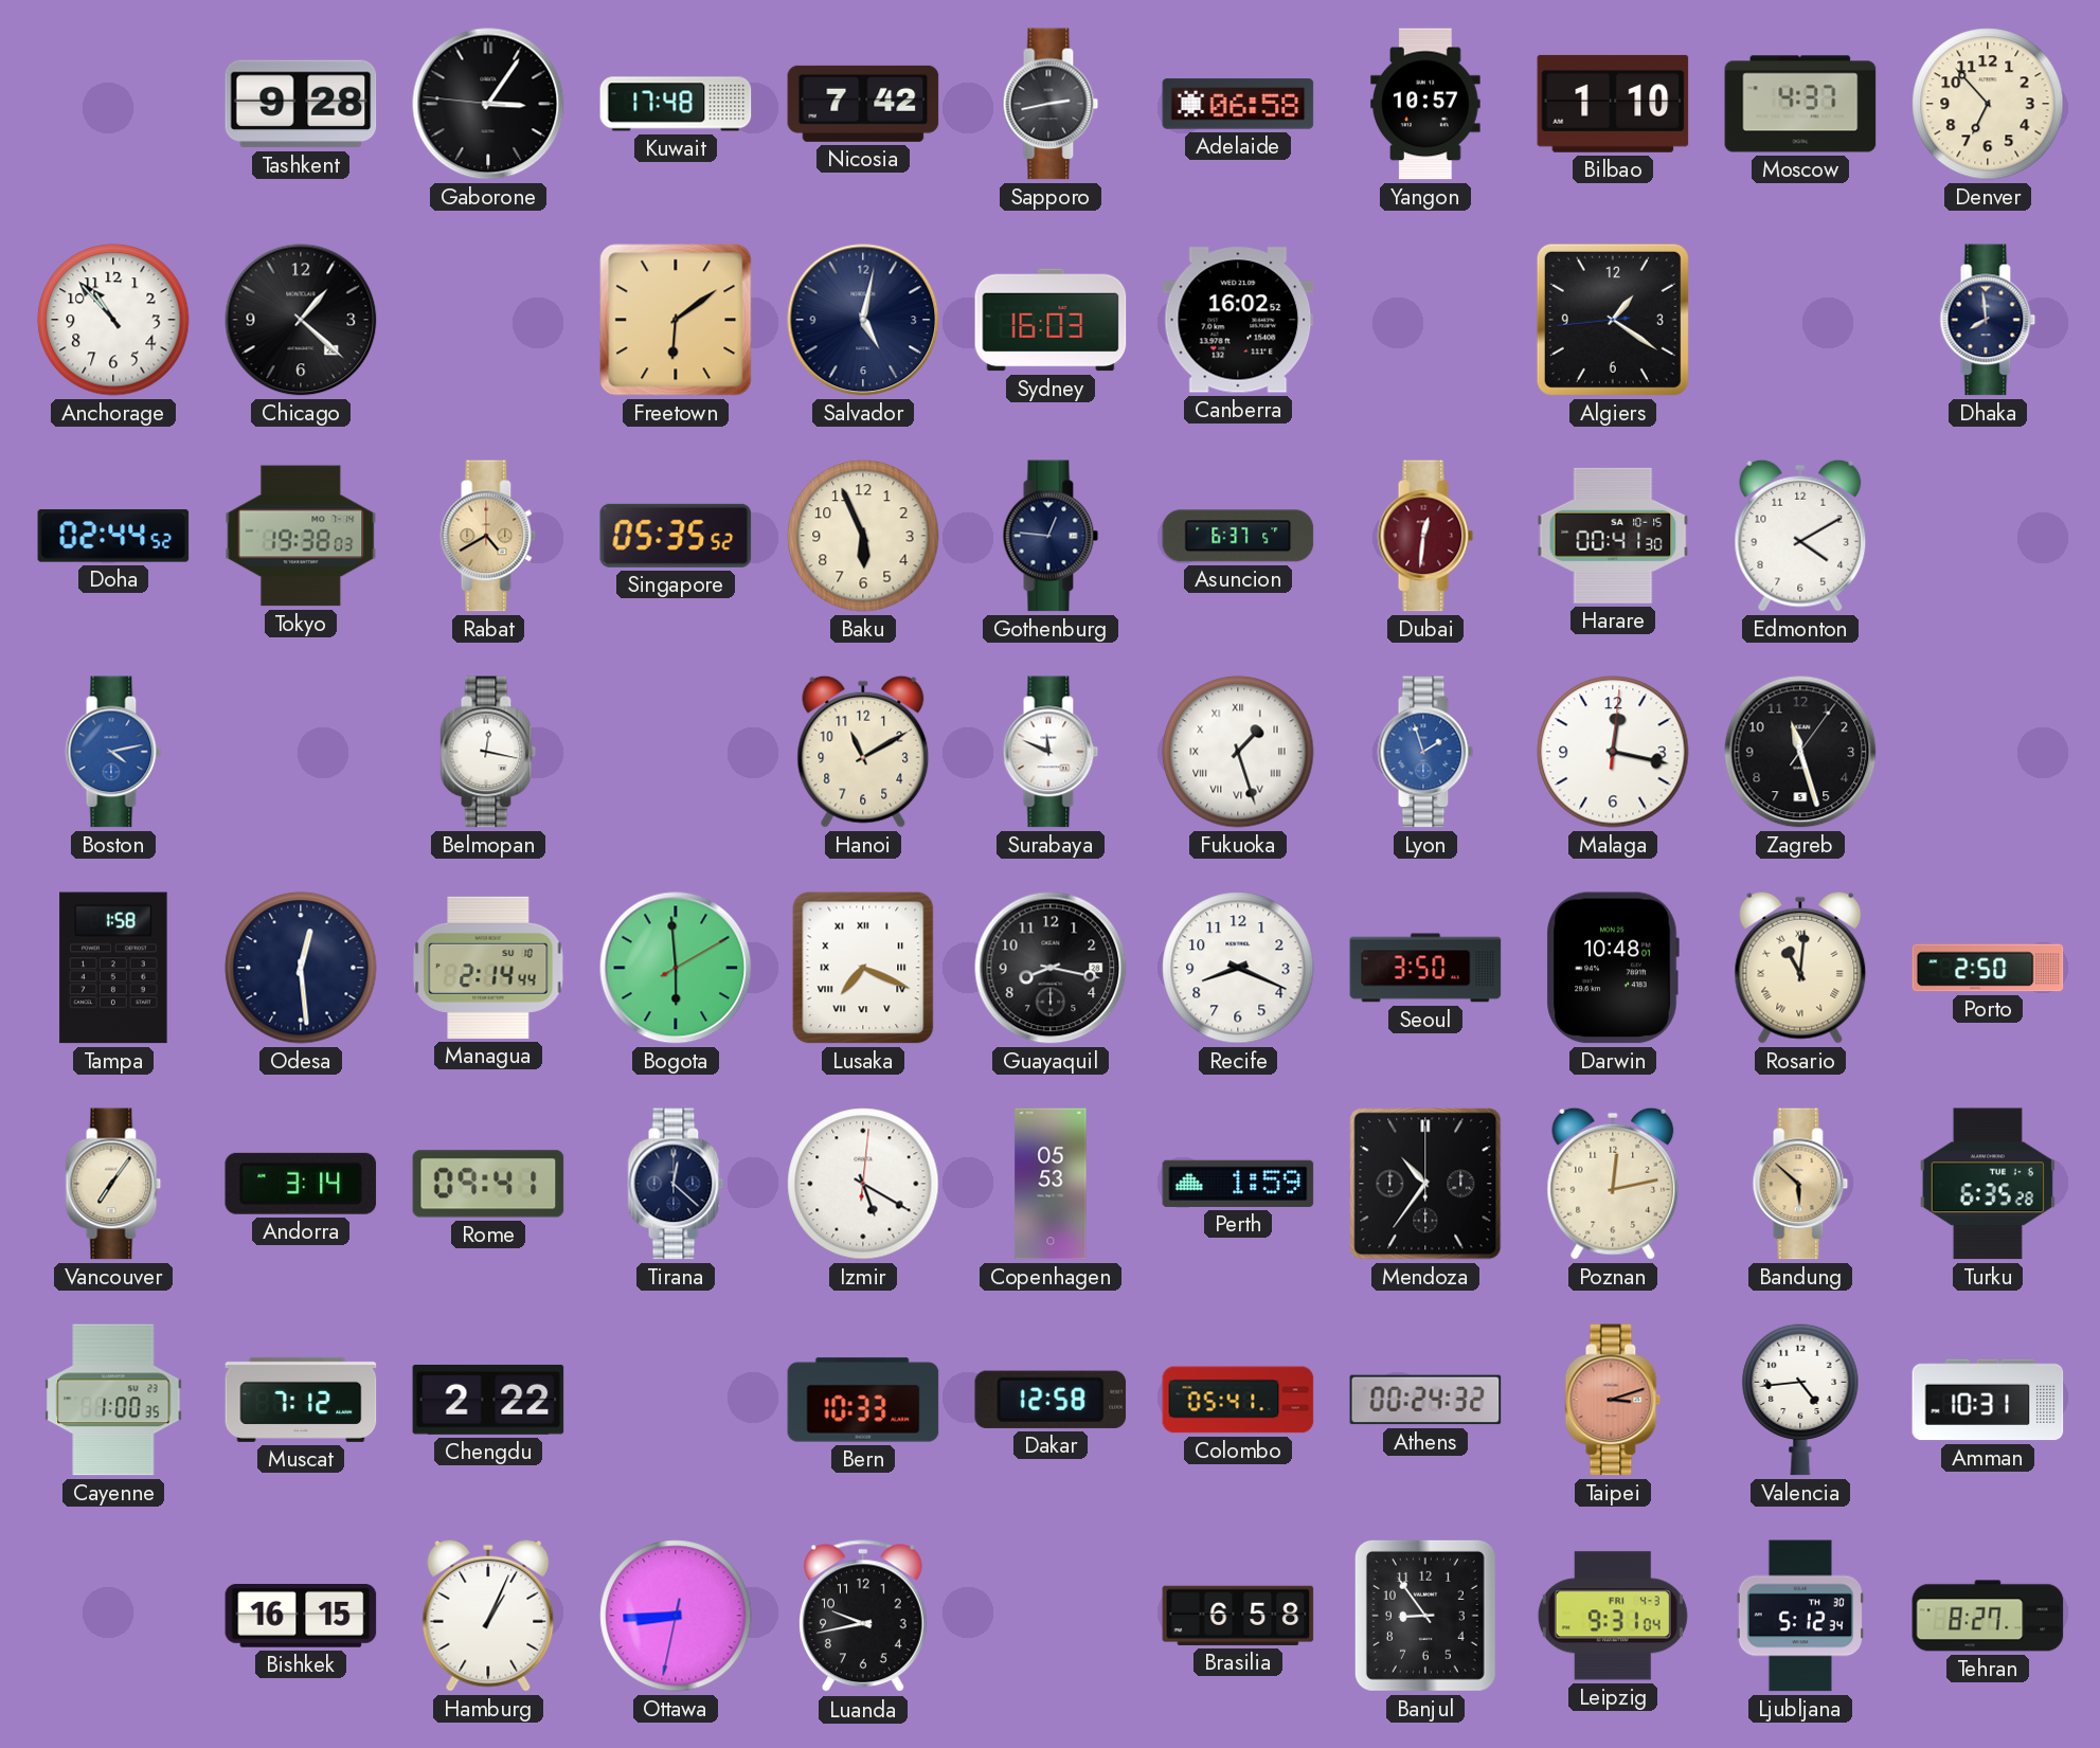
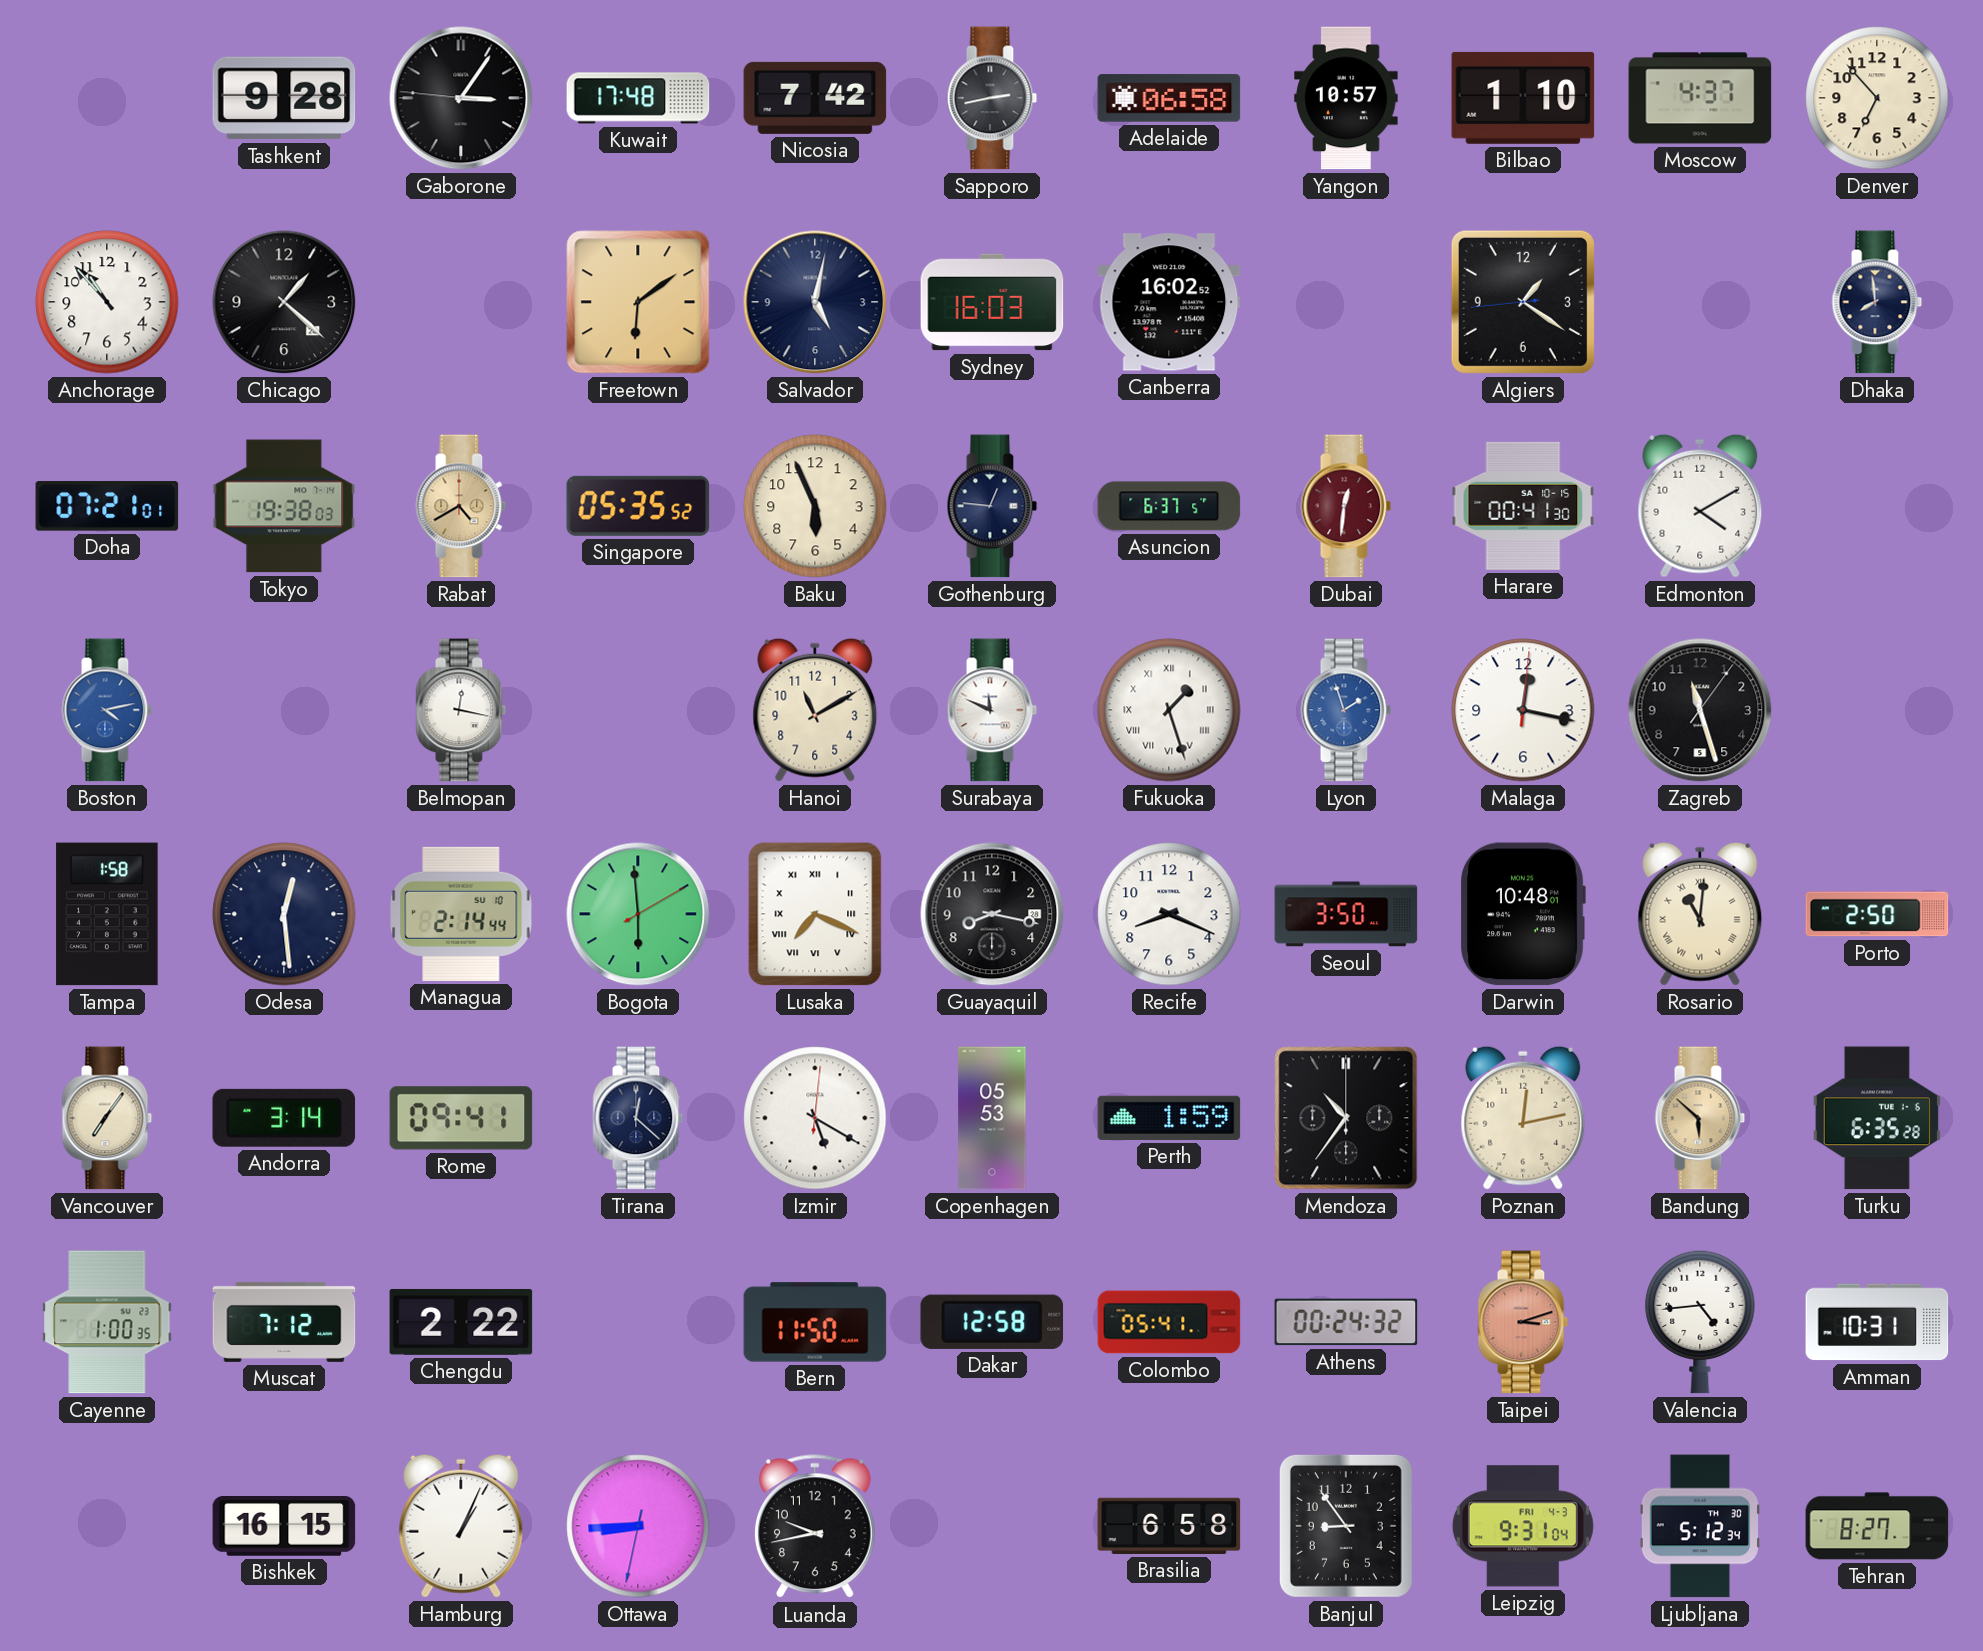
Doha: 02:44 -> 07:21 (107, 506)
Bern: 10:33 -> 11:50 (815, 1322)
